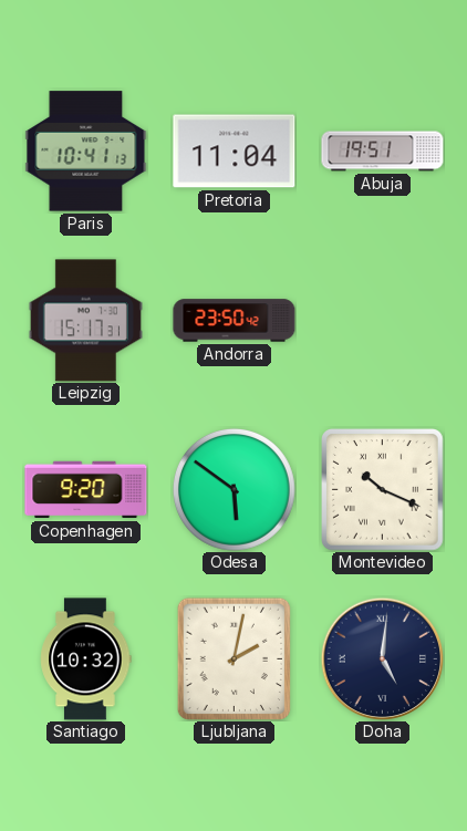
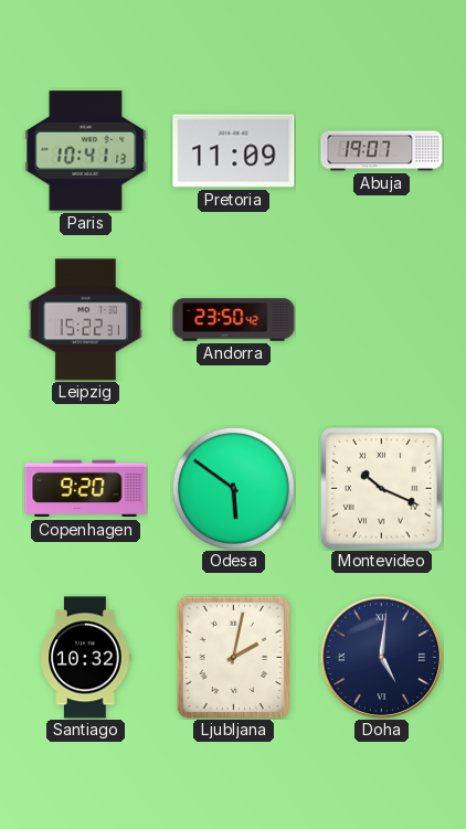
Pretoria: 11:04 -> 11:09 (234, 151)
Abuja: 19:51 -> 19:07 (382, 151)
Leipzig: 15:17 -> 15:22 (85, 320)
